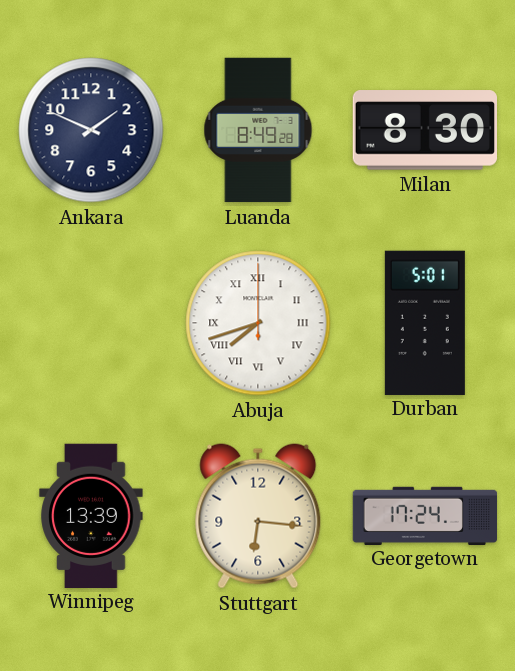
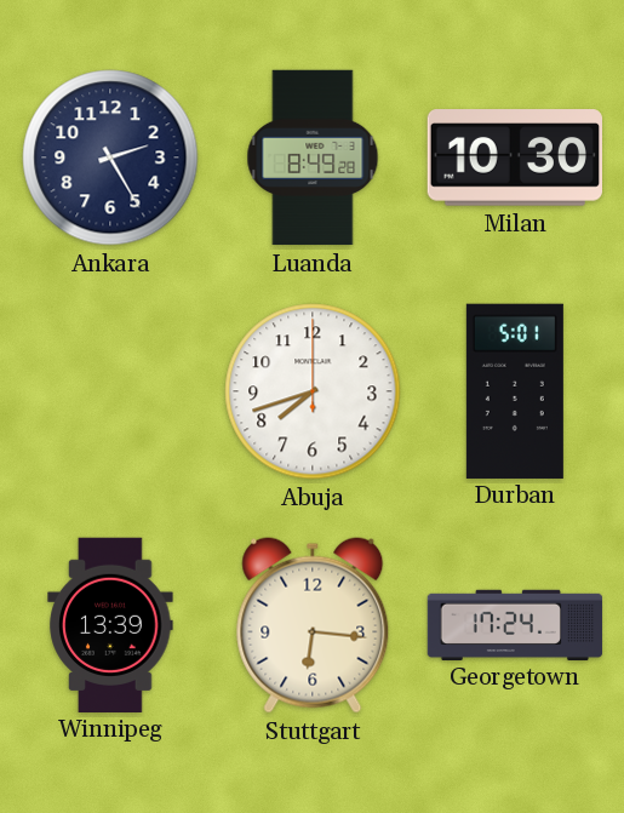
Ankara: 1:49 -> 2:25 (110, 158)
Milan: 8:30 -> 10:30 (514, 158)
Abuja numerals: Roman -> Arabic (313, 391)
